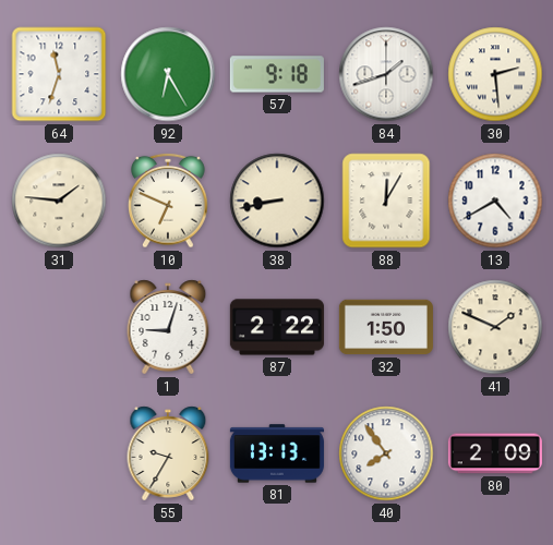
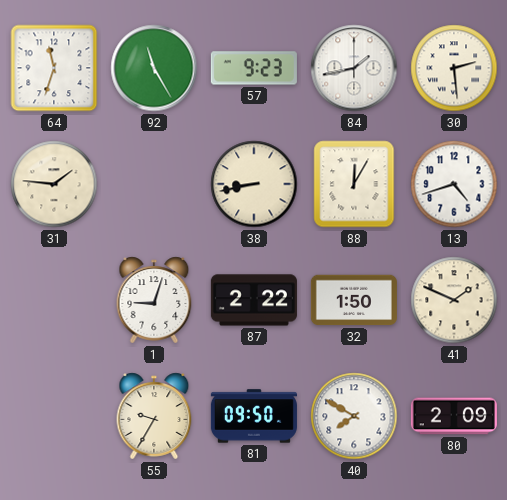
92: 6:25 -> 11:25 (154, 68)
57: 9:18 -> 9:23 (254, 68)
84: 1:42 -> 1:43 (354, 68)
10: 6:49 -> none (168, 201)
13: 4:40 -> 4:42 (454, 184)
81: 13:13 -> 09:50 (254, 416)
40: 7:54 -> 7:50 (354, 416)
